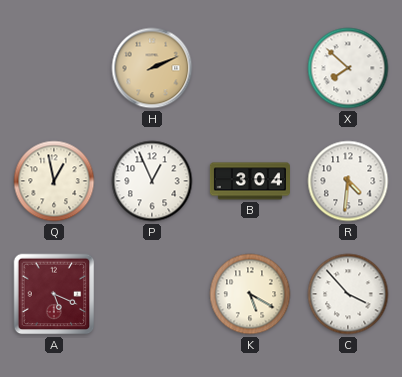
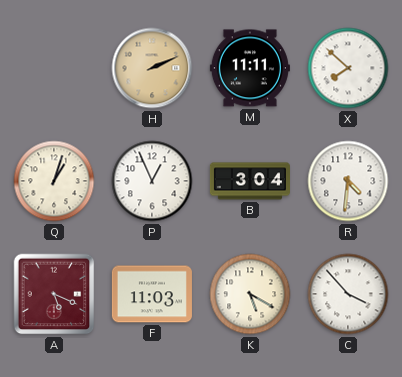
M: none -> 11:11 (250, 68)
Q: 12:58 -> 1:03 (54, 181)
F: none -> 11:03 (152, 294)
